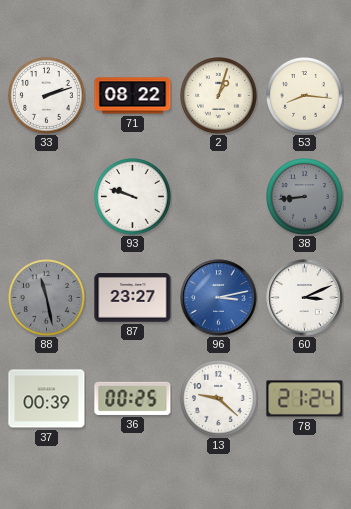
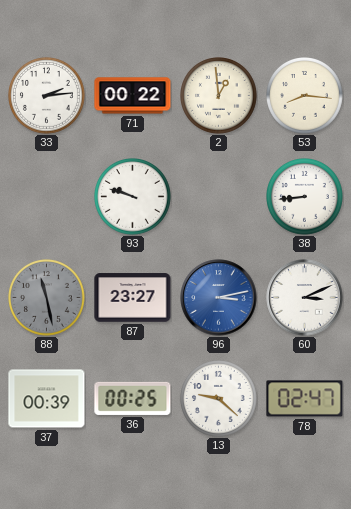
33: 2:12 -> 2:14 (47, 96)
71: 08:22 -> 00:22 (133, 96)
2: 1:03 -> 12:59 (219, 96)
38 dial: grey -> white (305, 197)
78: 21:24 -> 02:47 (305, 399)
